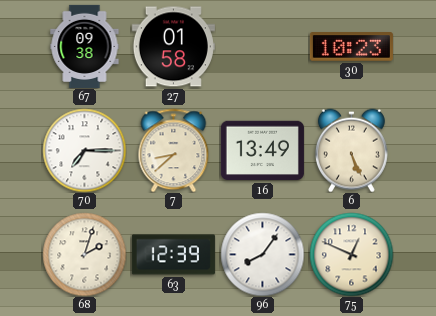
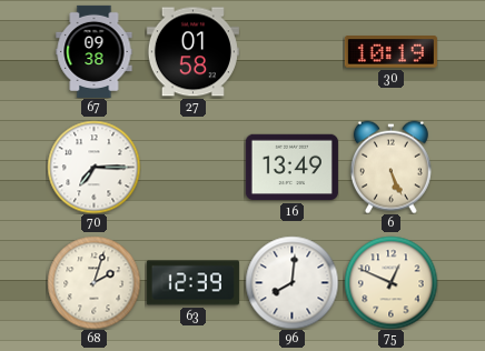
30: 10:23 -> 10:19 (390, 52)
7: 8:38 -> none (174, 150)
96: 8:06 -> 8:01 (291, 282)
